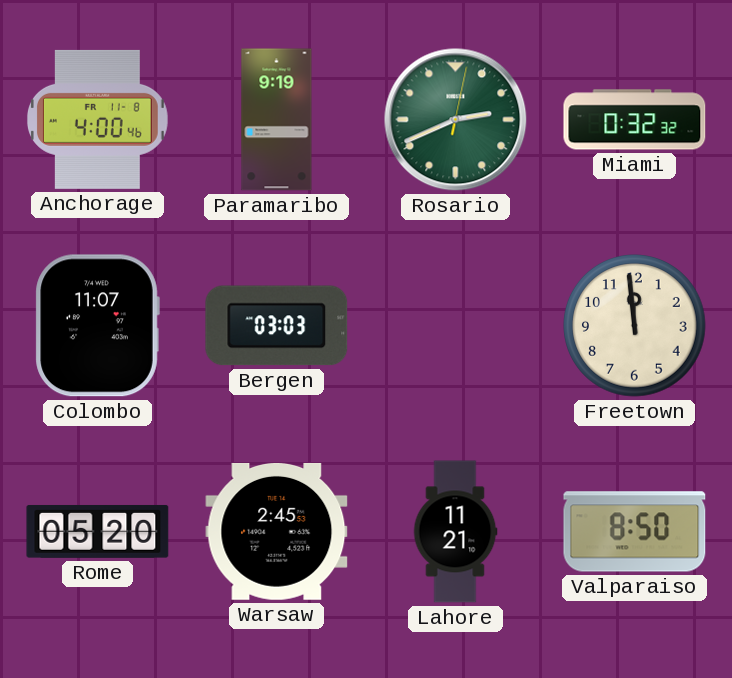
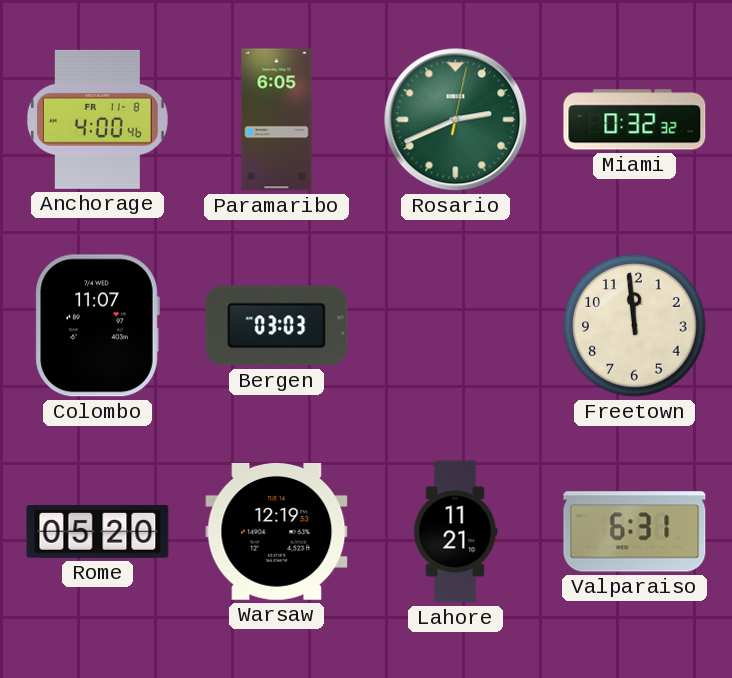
Paramaribo: 9:19 -> 6:05 (277, 120)
Warsaw: 2:45 -> 12:19 (277, 531)
Valparaiso: 8:50 -> 6:31 (635, 532)
